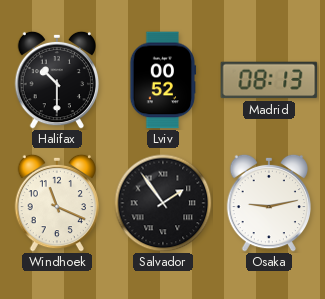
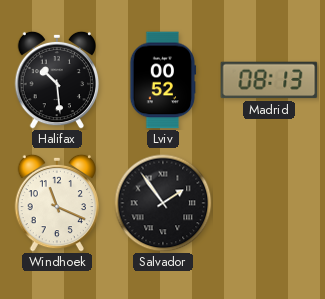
Halifax: 10:30 -> 10:29 (56, 80)
Osaka: 9:13 -> none (268, 203)
